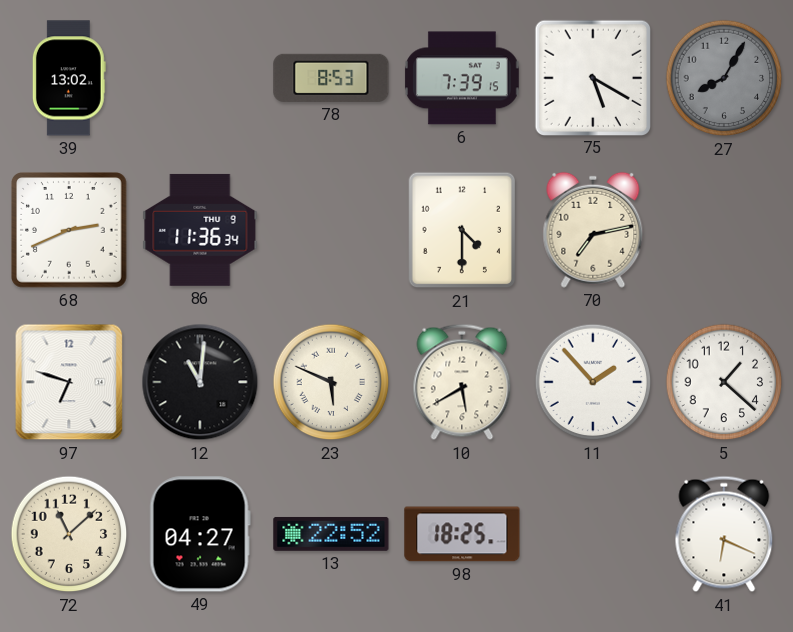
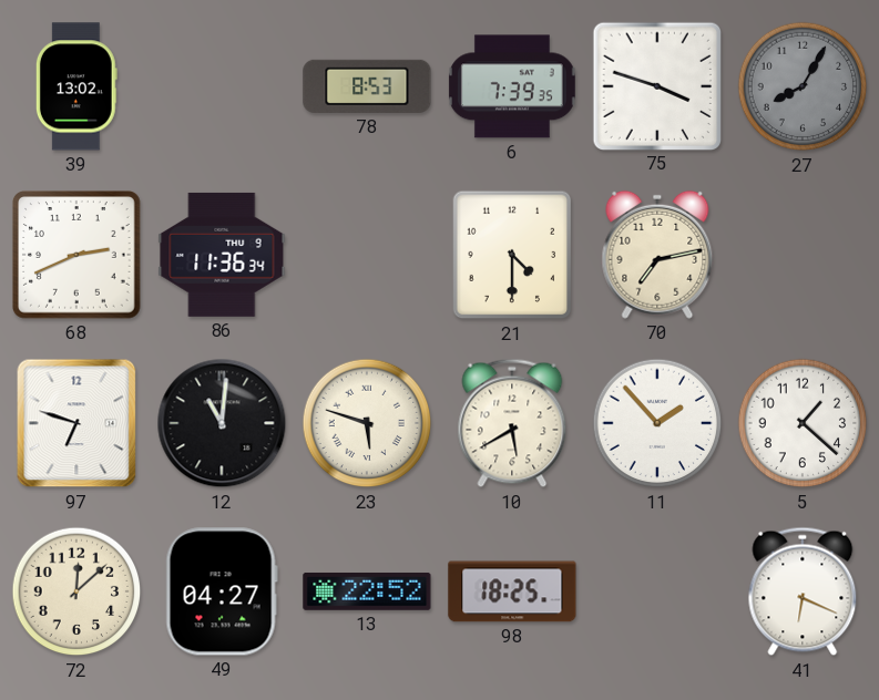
6: 7:39:15 -> 7:39:35 (512, 86)
75: 5:20 -> 3:48 (656, 85)
23: 5:49 -> 5:48 (367, 423)
72: 11:08 -> 12:08 (76, 591)
